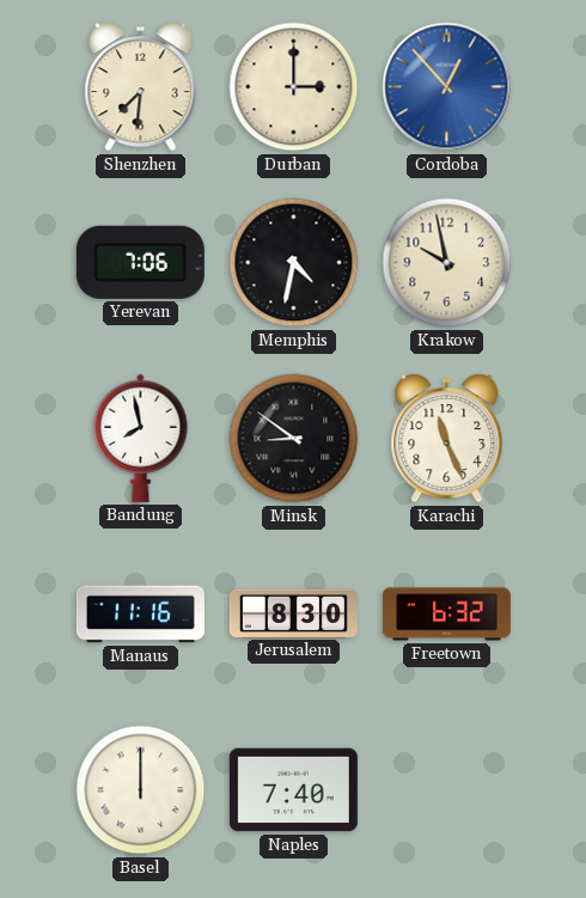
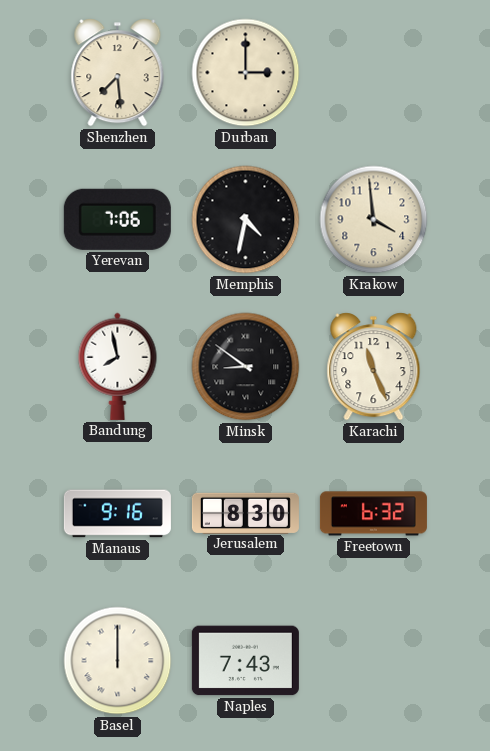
Shenzhen: 7:31 -> 7:29 (118, 73)
Cordoba: 12:53 -> none (447, 87)
Krakow: 9:58 -> 3:59 (374, 220)
Manaus: 11:16 -> 9:16 (117, 514)
Naples: 7:40 -> 7:43 (245, 661)
